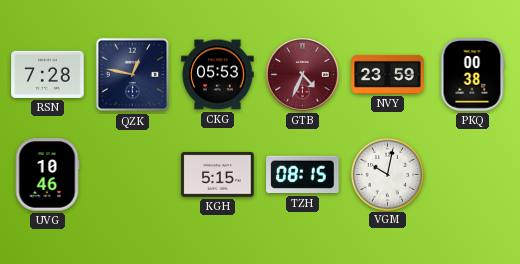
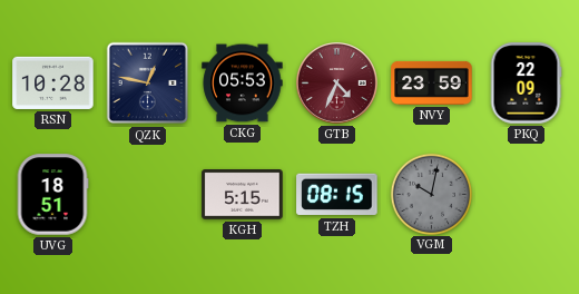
RSN: 7:28 -> 10:28 (53, 82)
PKQ: 00:38 -> 22:09 (526, 84)
UVG: 10:46 -> 18:51 (52, 195)
VGM dial: white -> grey (431, 194)
